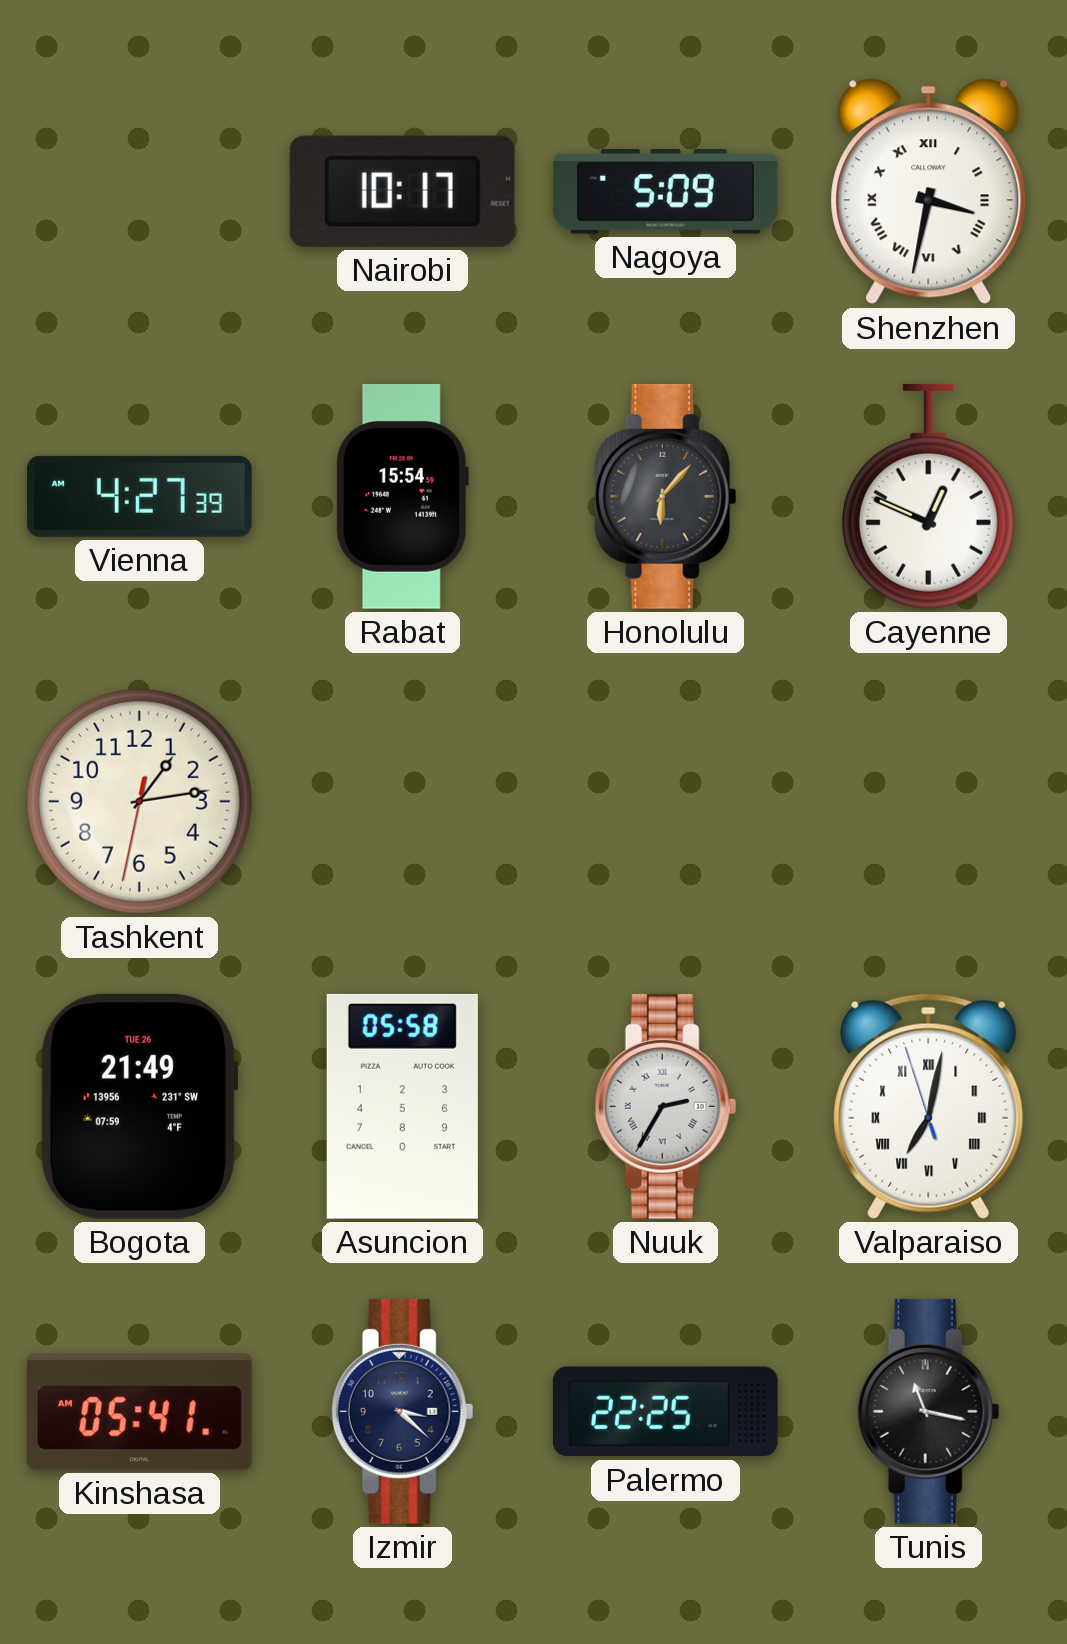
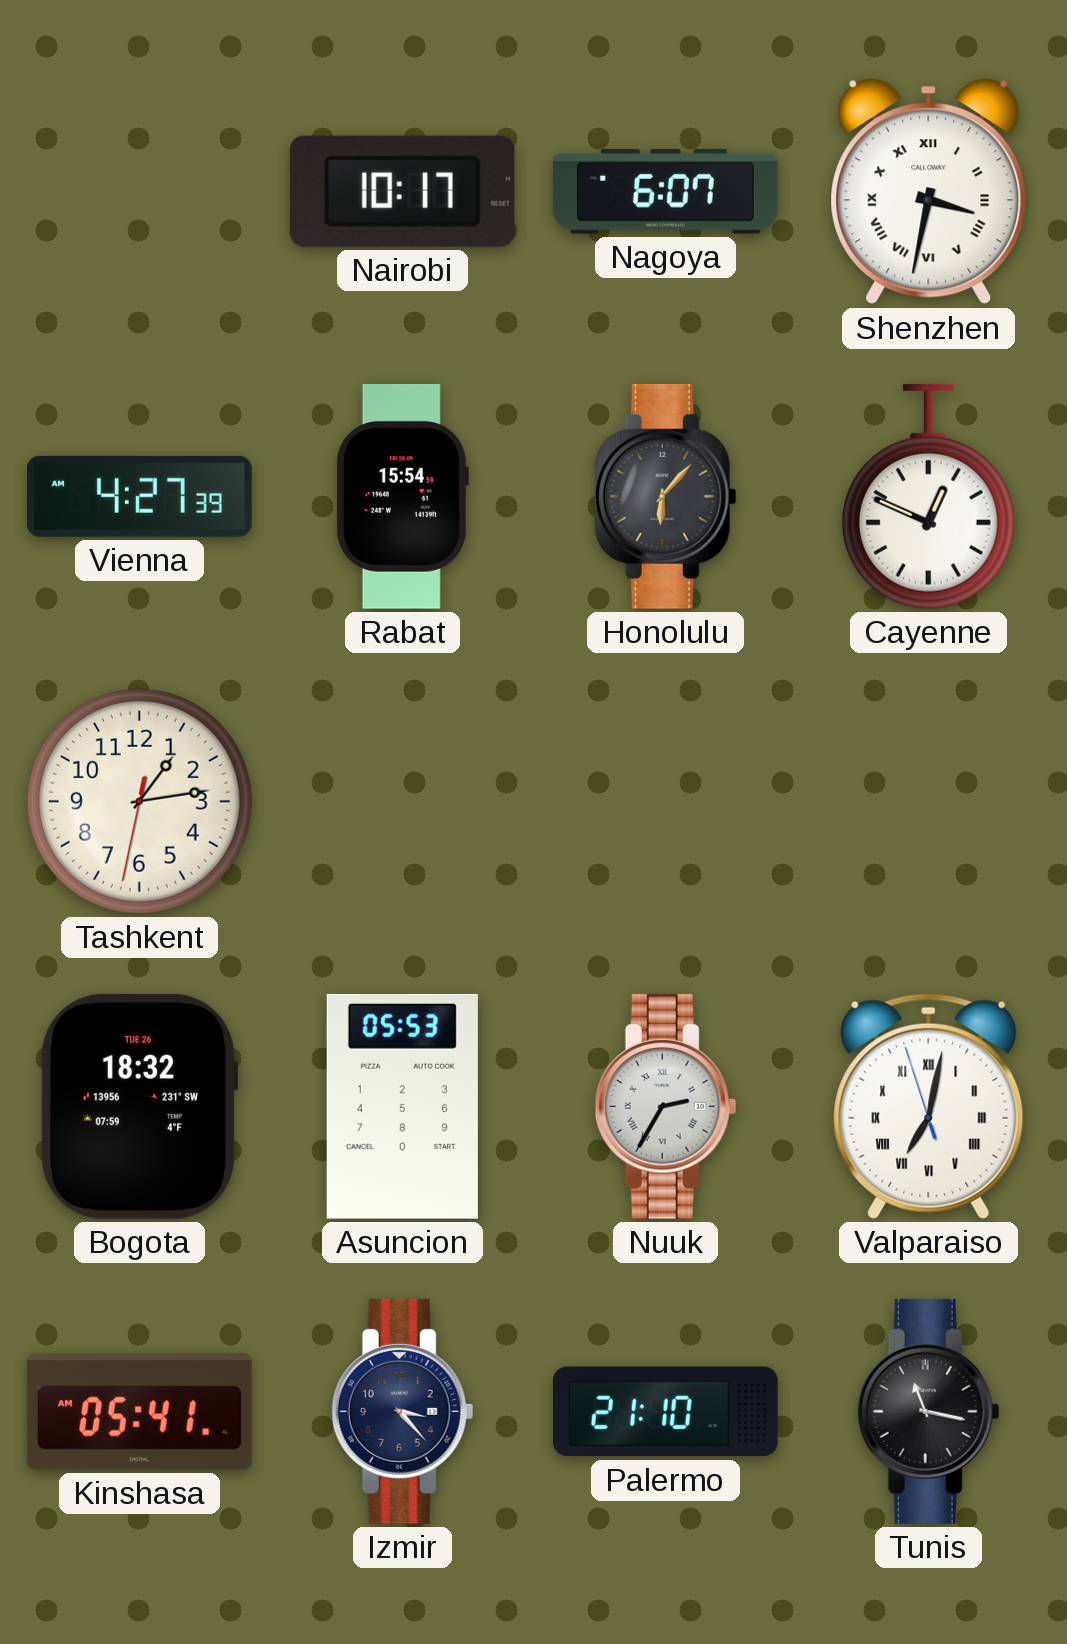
Nagoya: 5:09 -> 6:07 (665, 192)
Bogota: 21:49 -> 18:32 (139, 1106)
Asuncion: 05:58 -> 05:53 (402, 1106)
Izmir: 3:22 -> 3:23 (402, 1411)
Palermo: 22:25 -> 21:10 (665, 1412)
